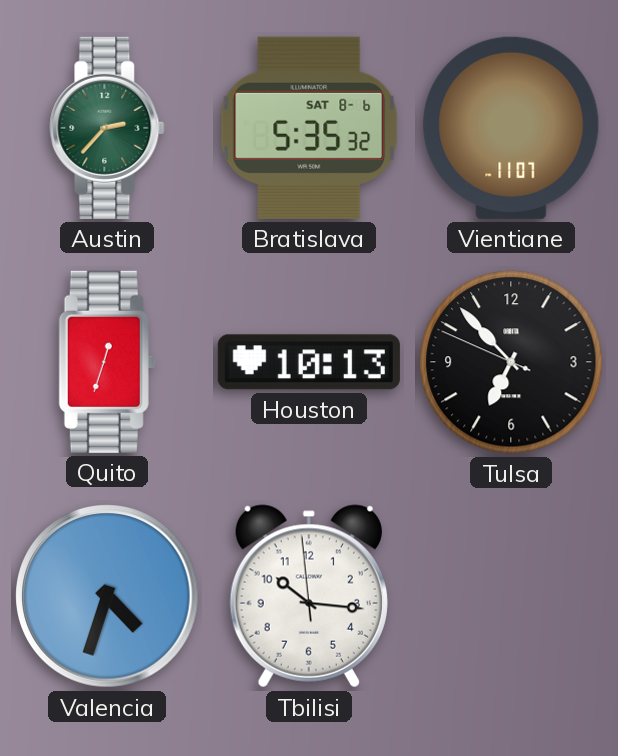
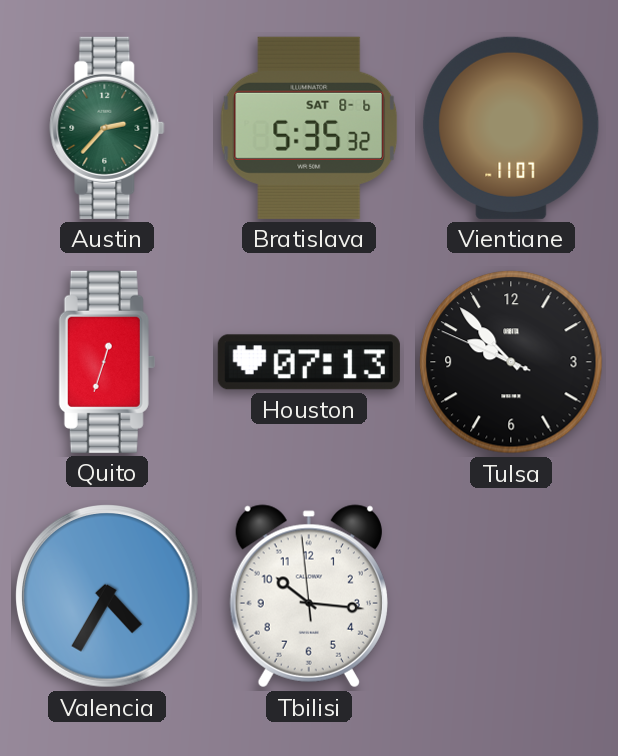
Houston: 10:13 -> 07:13 (309, 362)
Tulsa: 6:52 -> 9:52 (511, 362)
Valencia: 4:33 -> 4:35 (108, 597)
